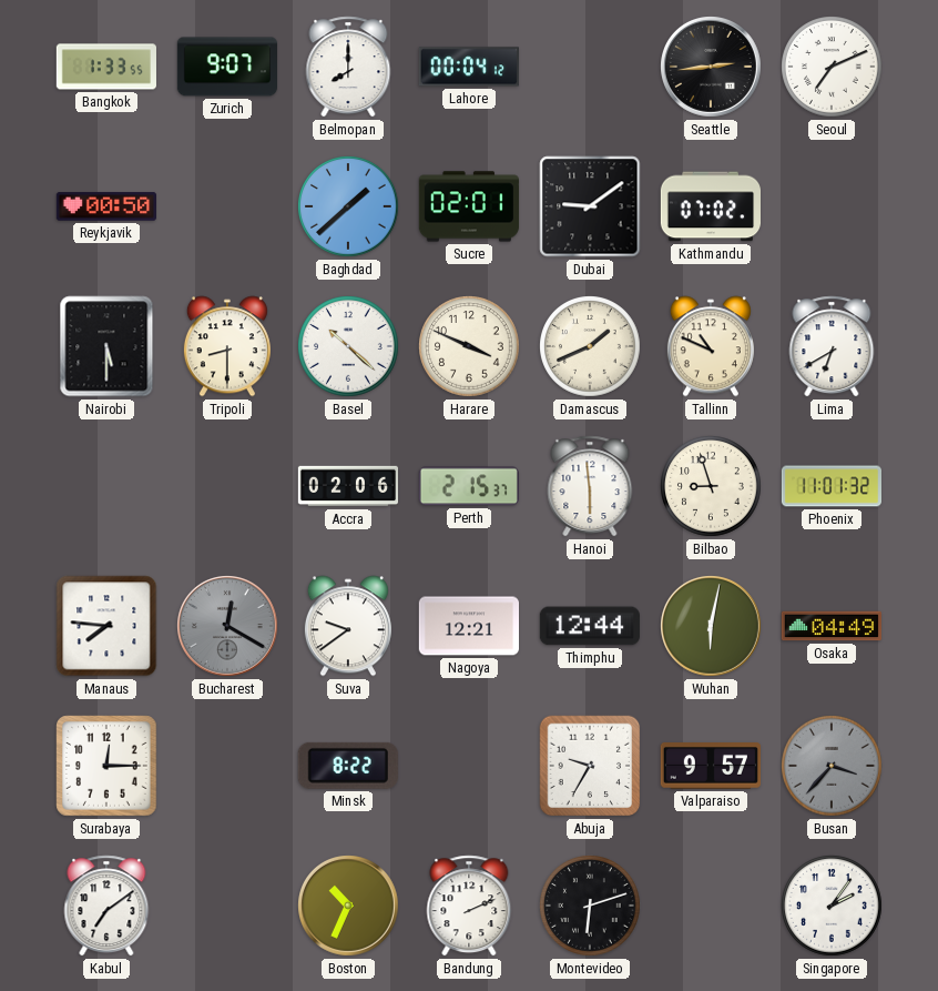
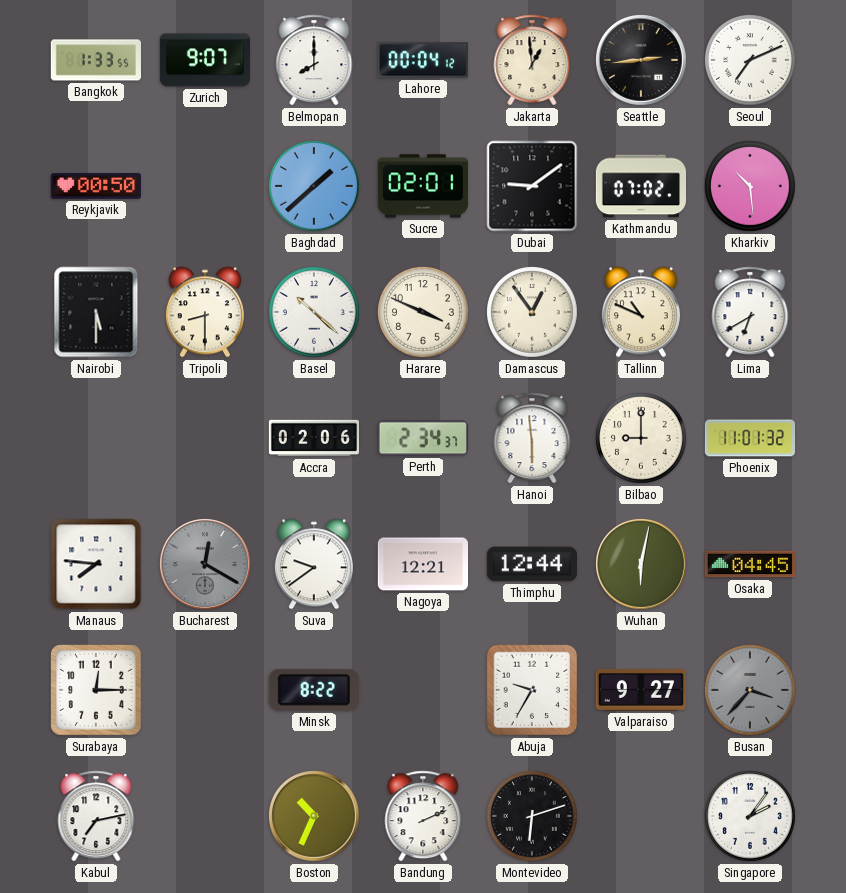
Jakarta: none -> 12:59 (532, 60)
Kharkiv: none -> 10:29 (751, 187)
Damascus: 1:41 -> 12:54 (533, 313)
Perth: 2:15 -> 2:34 (423, 438)
Bilbao: 8:57 -> 9:00 (642, 439)
Osaka: 04:49 -> 04:45 (749, 564)
Valparaiso: 9:57 -> 9:27 (641, 691)
Kabul: 7:09 -> 7:13 (96, 816)
